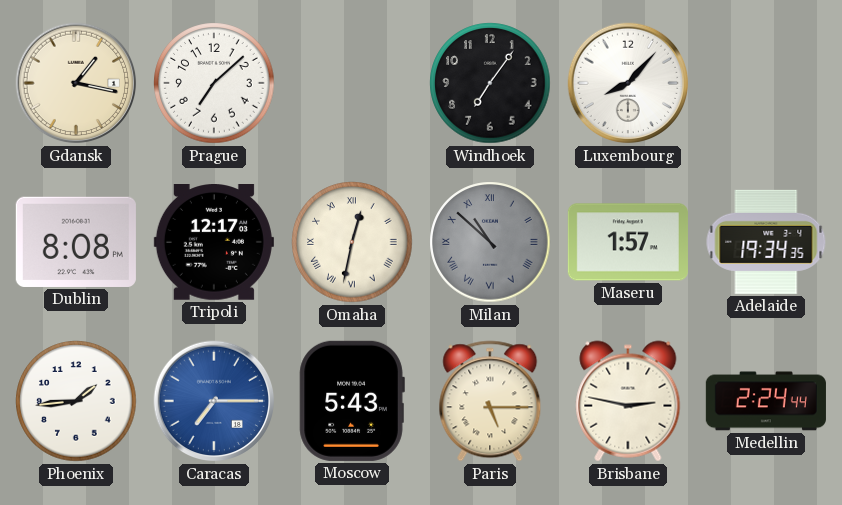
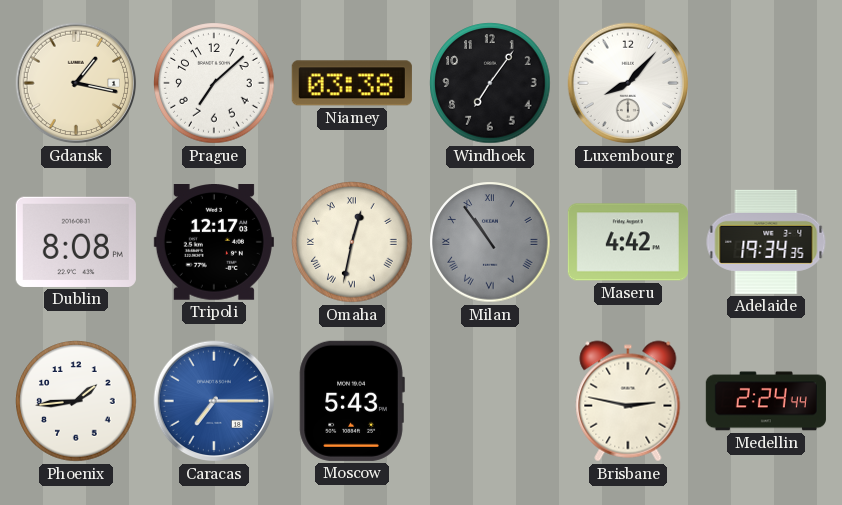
Niamey: none -> 03:38 (352, 83)
Milan: 10:52 -> 10:54 (490, 242)
Maseru: 1:57 -> 4:42 (628, 242)
Paris: 5:15 -> none (490, 401)
